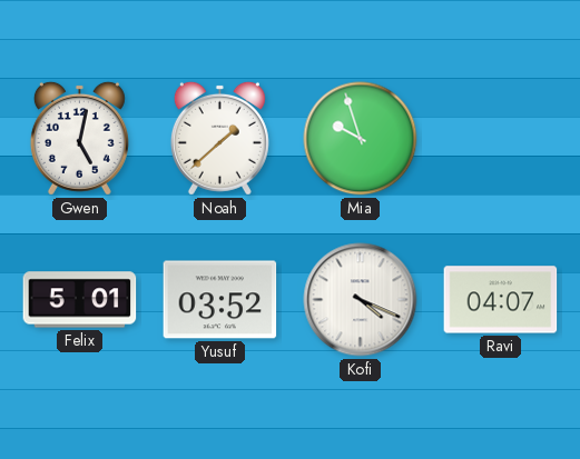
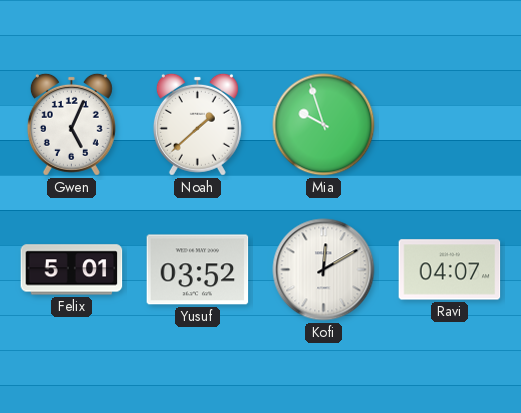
Gwen: 5:02 -> 5:04 (71, 124)
Kofi: 4:19 -> 12:10 (324, 270)
